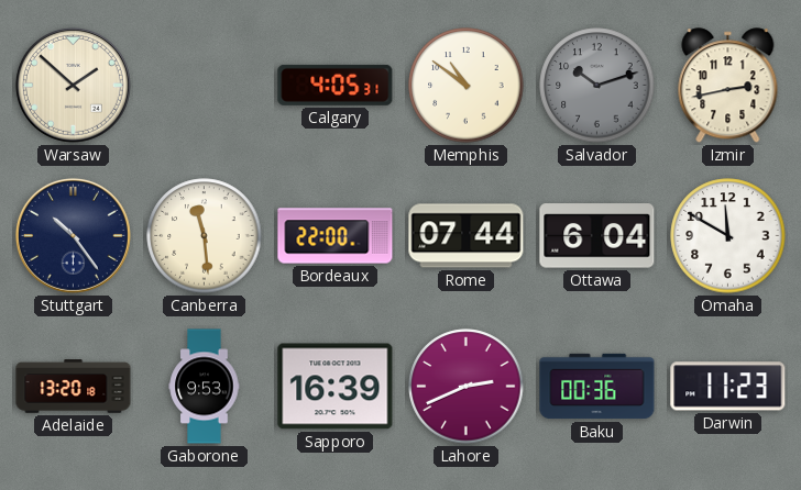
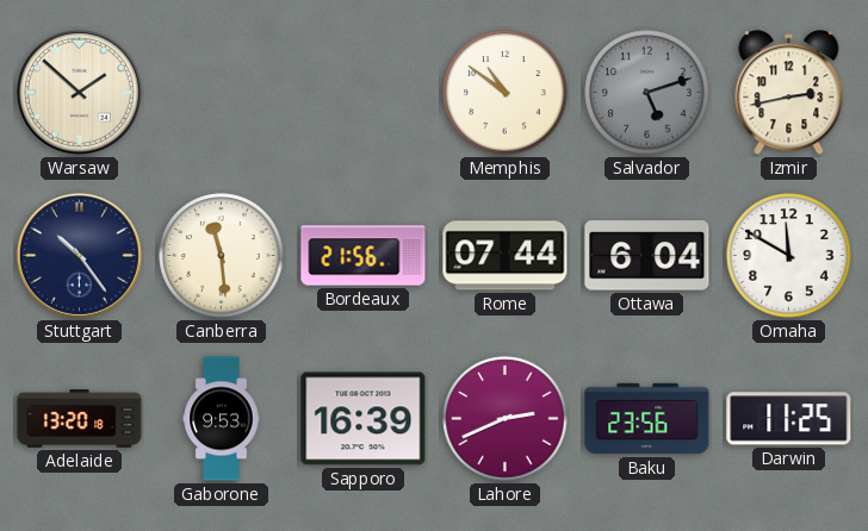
Calgary: 4:05 -> none (336, 85)
Salvador: 10:12 -> 5:12 (647, 93)
Bordeaux: 22:00 -> 21:56 (364, 256)
Baku: 00:36 -> 23:56 (647, 419)
Darwin: 11:23 -> 11:25 (789, 419)
